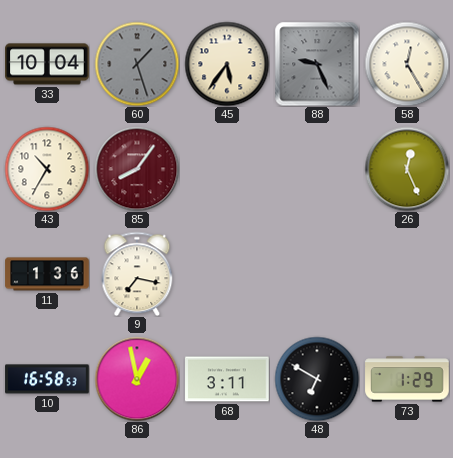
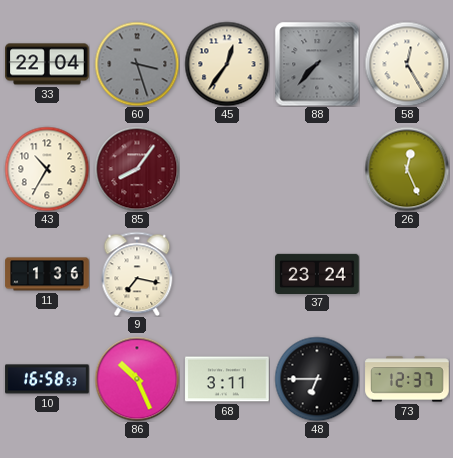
33: 10:04 -> 22:04 (47, 64)
60: 1:27 -> 3:27 (137, 64)
45: 5:36 -> 12:36 (227, 64)
88: 9:26 -> 7:37 (317, 64)
37: none -> 23:24 (317, 273)
86: 12:58 -> 10:26 (137, 379)
48: 6:50 -> 6:45 (317, 379)
73: 1:29 -> 12:37 (407, 379)
